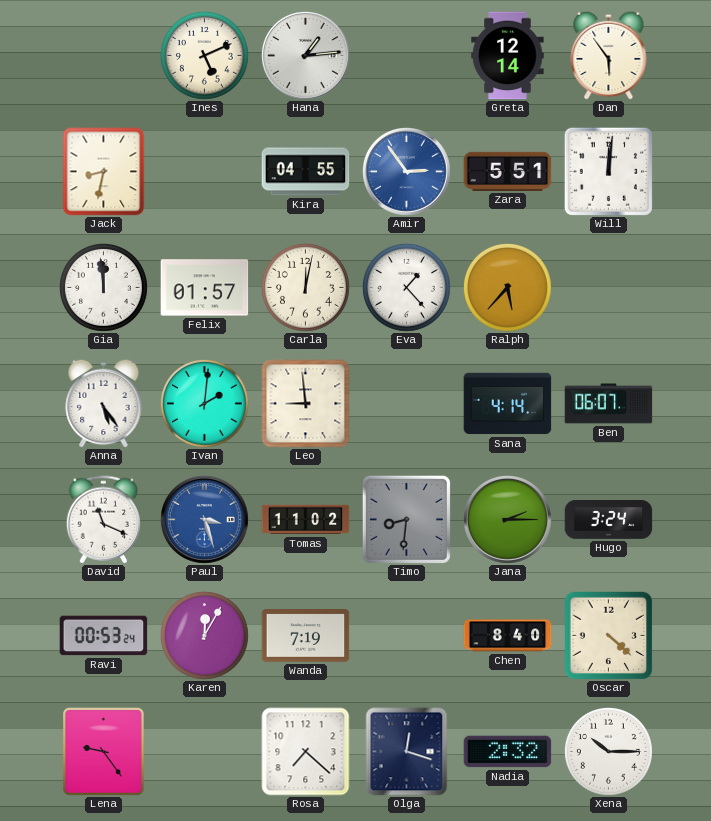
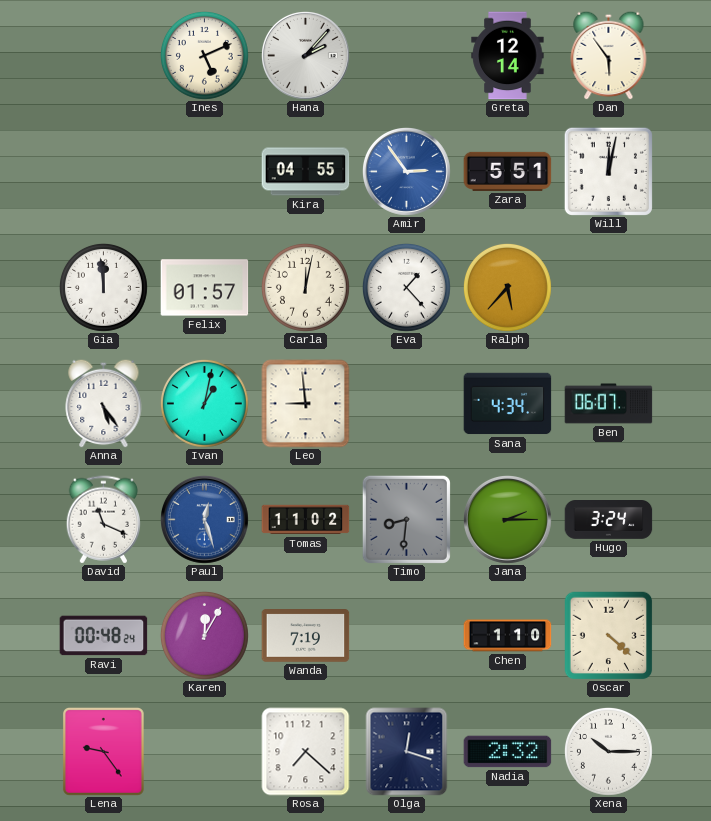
Hana: 1:14 -> 2:07 (306, 56)
Jack: 8:32 -> none (104, 172)
Will: 12:01 -> 12:02 (608, 171)
Ivan: 2:01 -> 1:02 (204, 403)
Sana: 4:14 -> 4:34 (508, 404)
Paul: 3:27 -> 12:27 (205, 520)
Ravi: 00:53 -> 00:48 (104, 636)
Chen: 8:40 -> 1:10 (508, 636)
